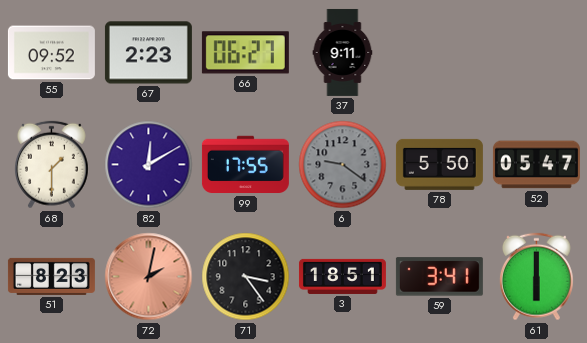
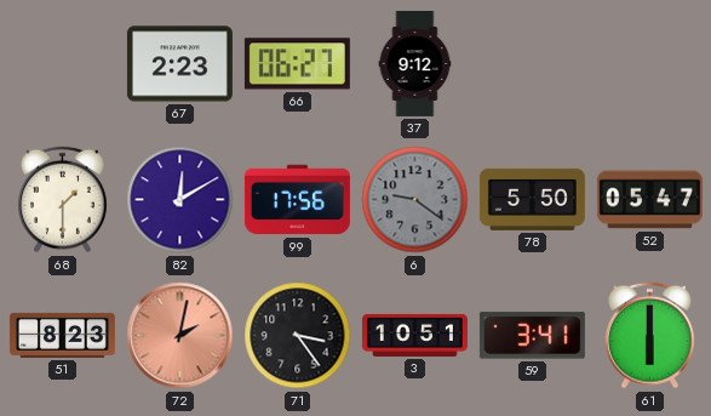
55: 09:52 -> none (51, 53)
37: 9:11 -> 9:12 (415, 63)
99: 17:55 -> 17:56 (297, 200)
3: 18:51 -> 10:51 (414, 335)
